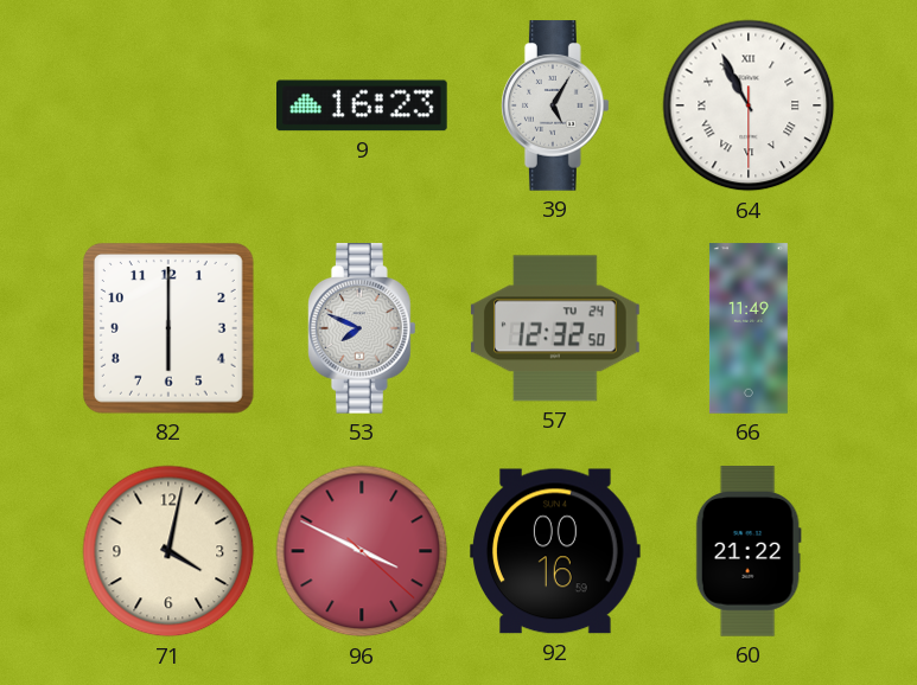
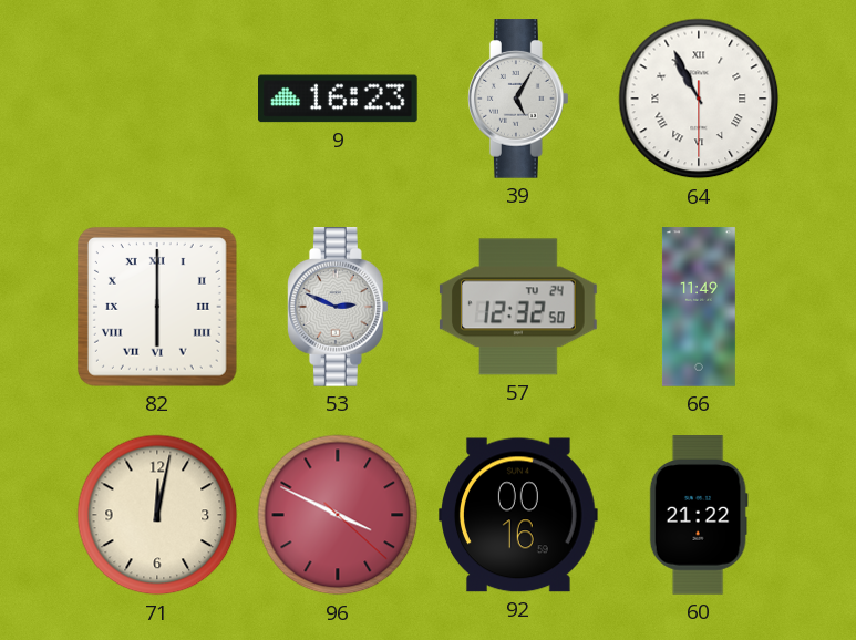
82 numerals: Arabic -> Roman (157, 307)
53: 7:49 -> 2:49 (339, 307)
71: 4:02 -> 12:02 (157, 515)
